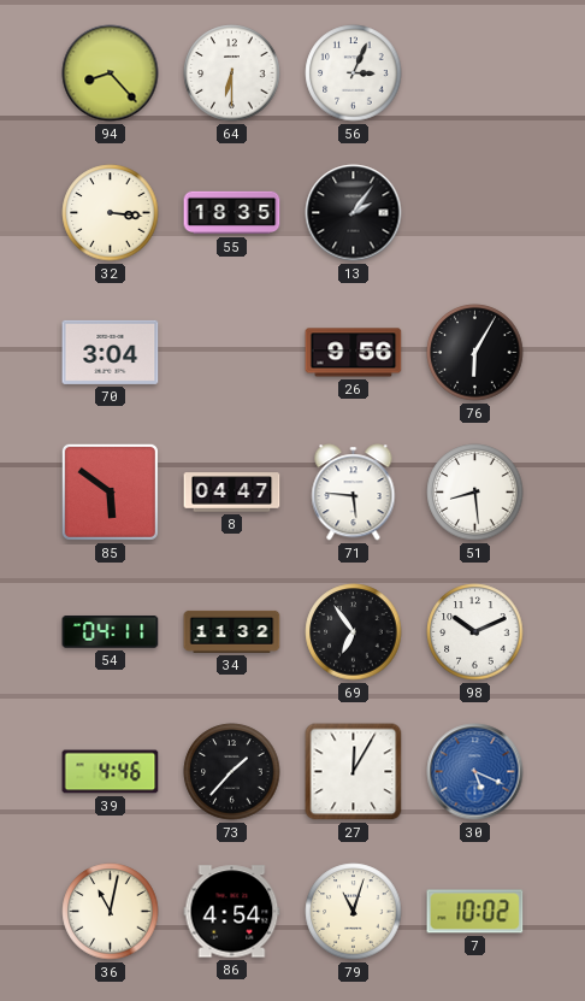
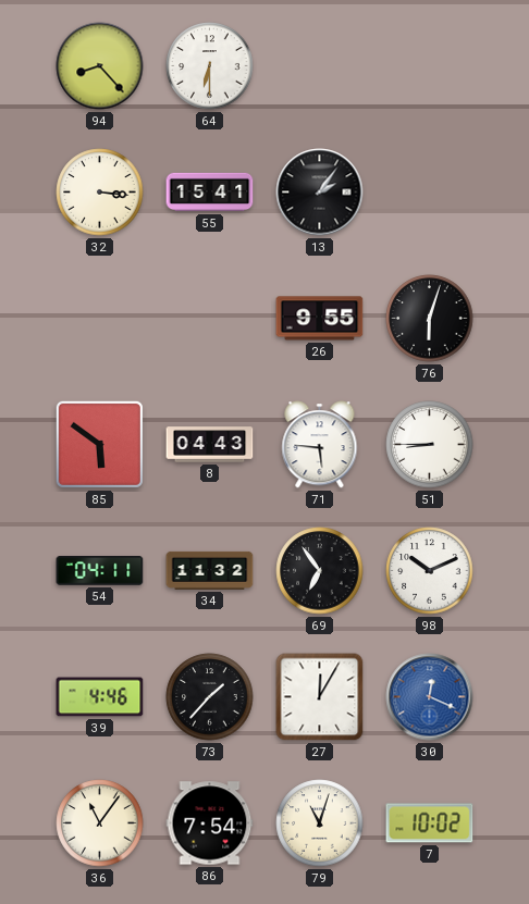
56: 3:04 -> none (354, 73)
55: 18:35 -> 15:41 (210, 193)
70: 3:04 -> none (111, 352)
26: 9:56 -> 9:55 (320, 319)
76: 6:05 -> 6:03 (430, 319)
8: 04:47 -> 04:43 (210, 445)
51: 8:29 -> 8:45 (430, 445)
30: 5:19 -> 12:19 (430, 697)
36: 11:02 -> 11:06 (100, 823)
86: 4:54 -> 7:54 (210, 823)
